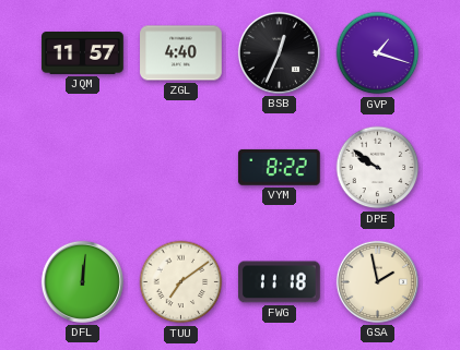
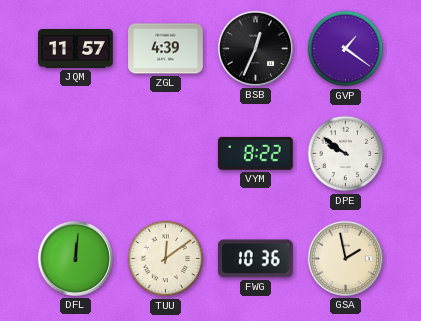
ZGL: 4:40 -> 4:39 (166, 49)
GVP: 1:18 -> 1:21 (346, 49)
TUU: 7:09 -> 12:09 (166, 259)
FWG: 11:18 -> 10:36 (256, 259)
